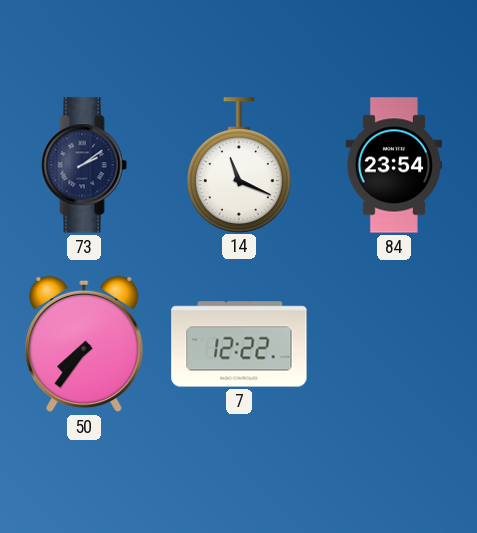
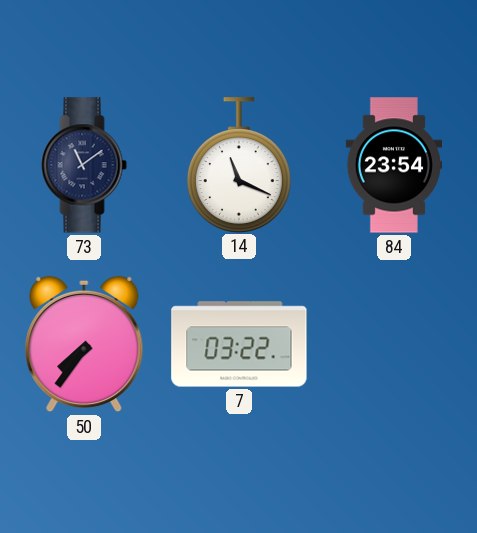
73: 2:09 -> 11:09 (84, 165)
7: 12:22 -> 03:22 (239, 344)
